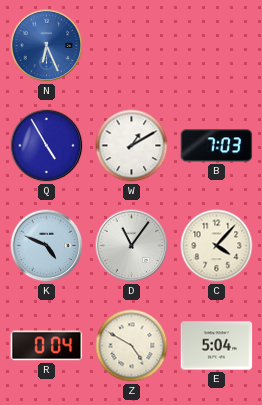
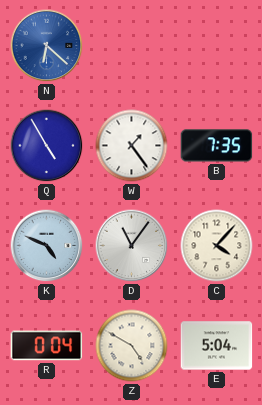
N: 6:26 -> 6:22 (47, 46)
W: 1:10 -> 1:24 (132, 146)
B: 7:03 -> 7:35 (217, 146)
